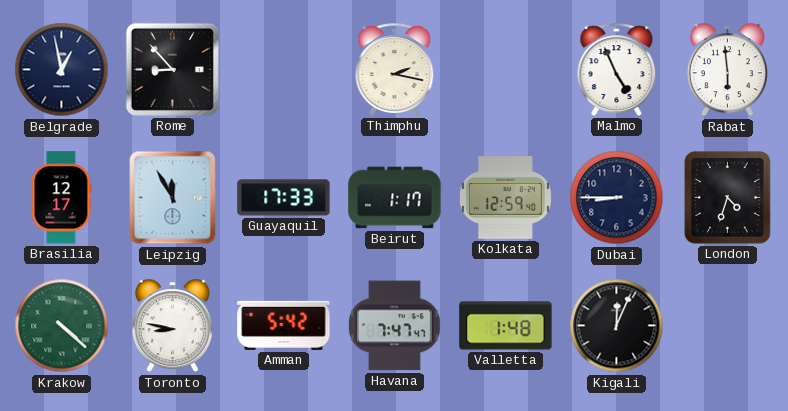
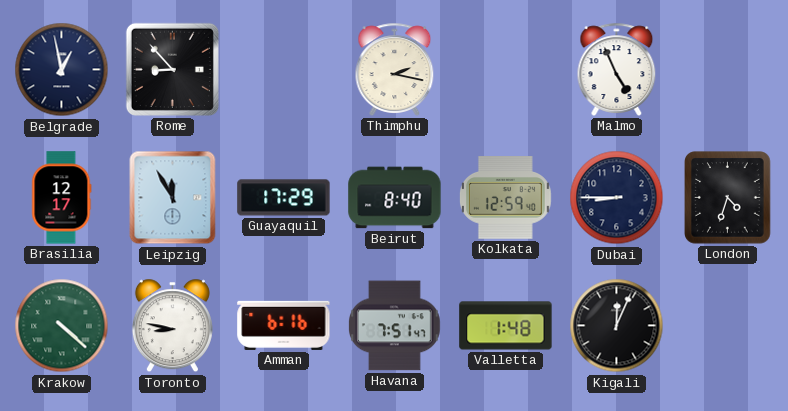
Rabat: 5:59 -> none (727, 70)
Guayaquil: 17:33 -> 17:29 (284, 198)
Beirut: 1:17 -> 8:40 (395, 198)
Amman: 5:42 -> 6:16 (284, 325)
Havana: 7:47 -> 7:51 (394, 326)
